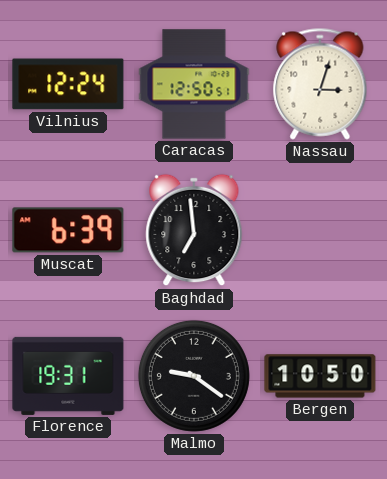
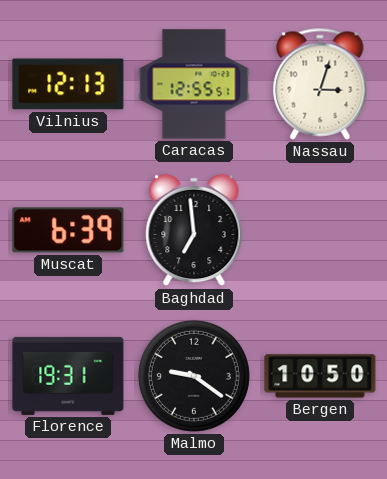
Vilnius: 12:24 -> 12:13 (68, 84)
Caracas: 12:50 -> 12:55 (194, 84)
